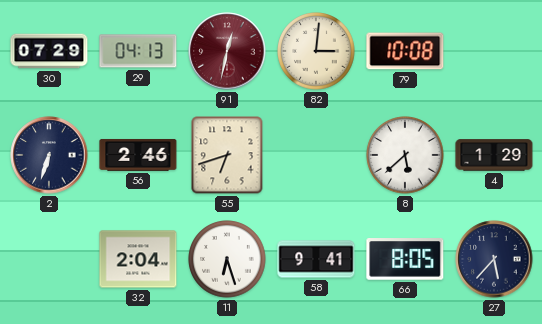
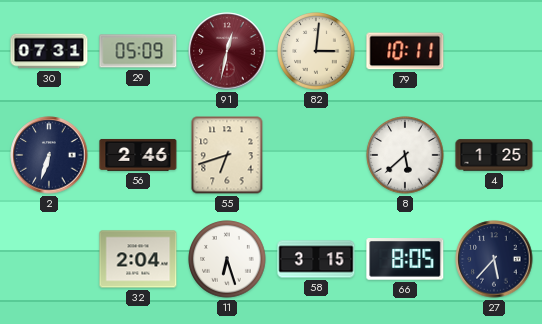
30: 07:29 -> 07:31 (49, 51)
29: 04:13 -> 05:09 (138, 51)
79: 10:08 -> 10:11 (405, 51)
4: 1:29 -> 1:25 (494, 155)
58: 9:41 -> 3:15 (316, 259)
